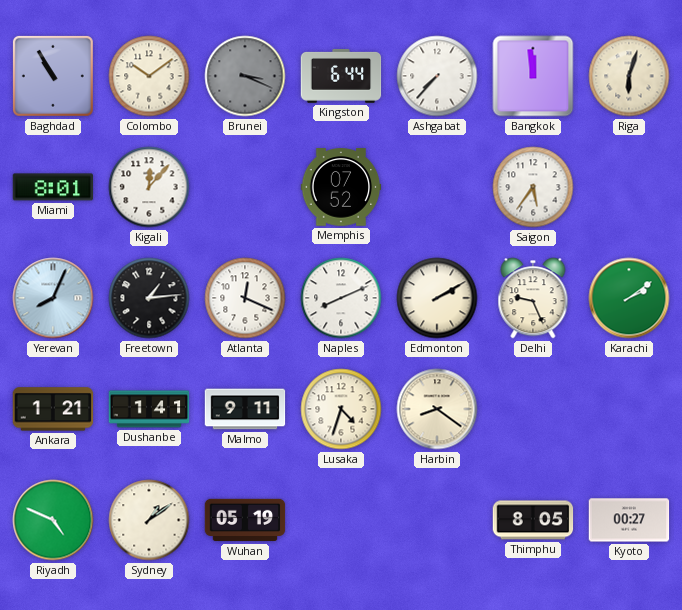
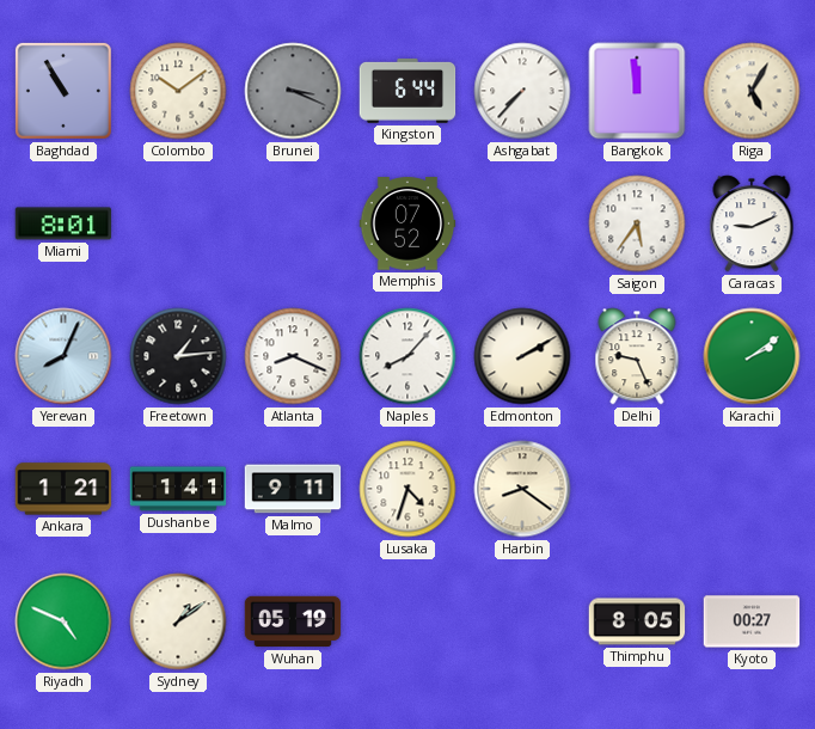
Riga: 6:03 -> 5:05 (752, 91)
Kigali: 12:07 -> none (149, 187)
Caracas: none -> 9:11 (752, 223)
Atlanta: 12:19 -> 8:19 (293, 356)
Naples: 8:11 -> 8:07 (407, 356)
